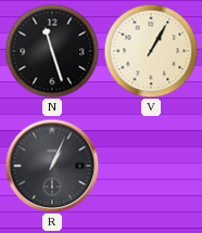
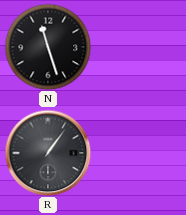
V: 1:05 -> none (151, 51)
R: 1:04 -> 1:06 (48, 153)
